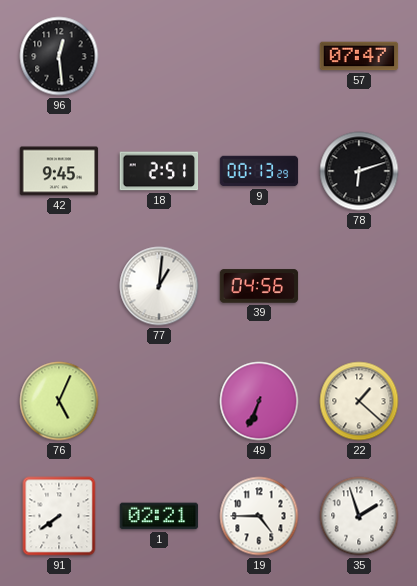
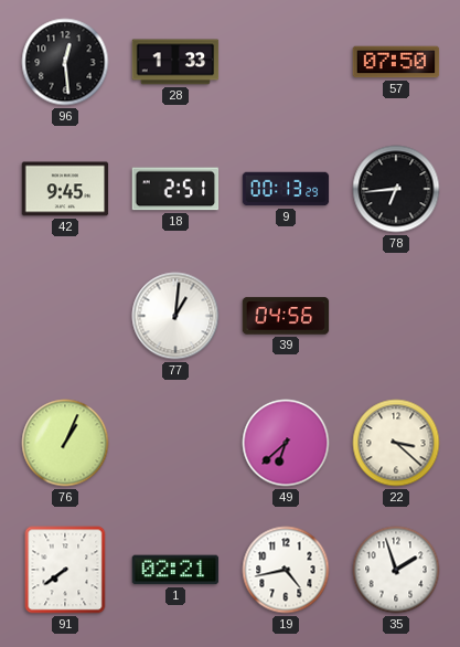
28: none -> 1:33 (175, 62)
57: 07:47 -> 07:50 (396, 62)
78: 6:12 -> 6:44 (396, 189)
76: 5:04 -> 1:04 (65, 443)
49: 6:34 -> 6:38 (286, 443)
22: 1:22 -> 3:22 (396, 443)
19: 4:45 -> 4:43 (286, 570)
